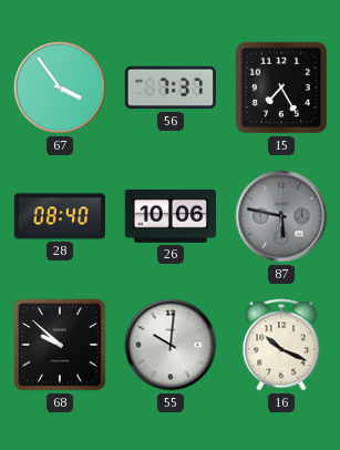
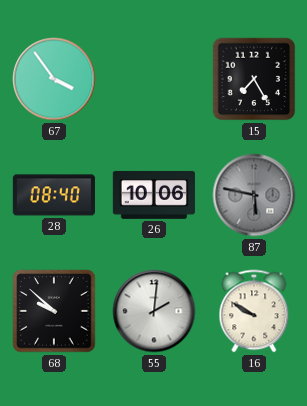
56: 7:37 -> none (171, 88)
55: 10:01 -> 2:01 (154, 311)
16: 10:19 -> 9:50 (254, 311)
